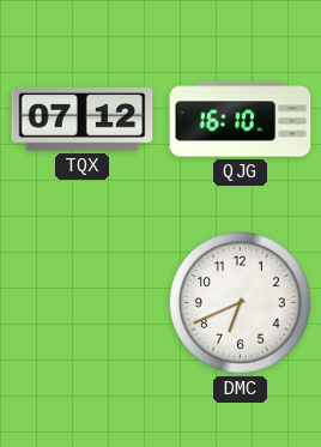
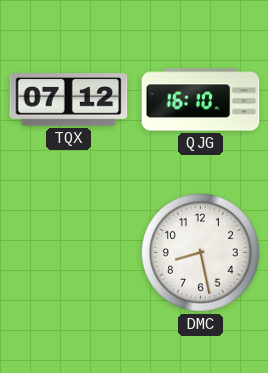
DMC: 6:41 -> 8:28 (200, 252)
